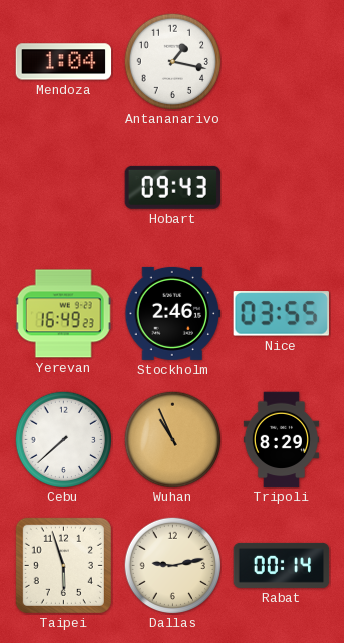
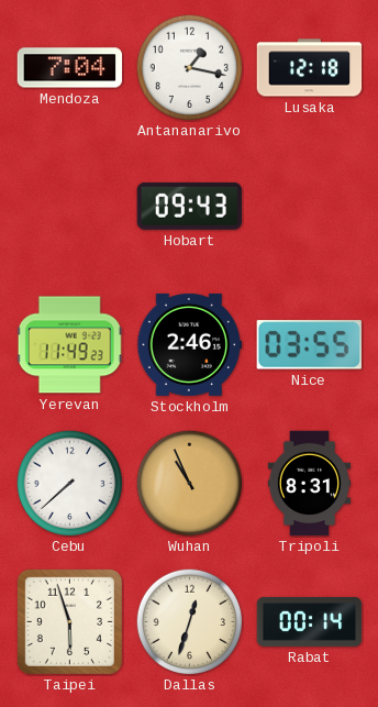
Mendoza: 1:04 -> 7:04 (70, 68)
Lusaka: none -> 12:18 (310, 68)
Yerevan: 16:49 -> 11:49 (69, 345)
Tripoli: 8:29 -> 8:31 (309, 484)
Dallas: 9:13 -> 12:33 (189, 621)
